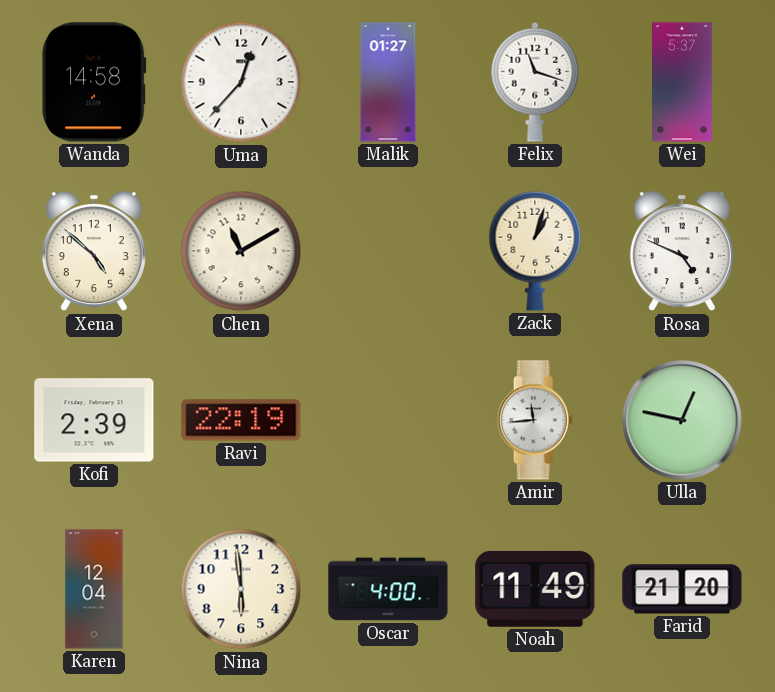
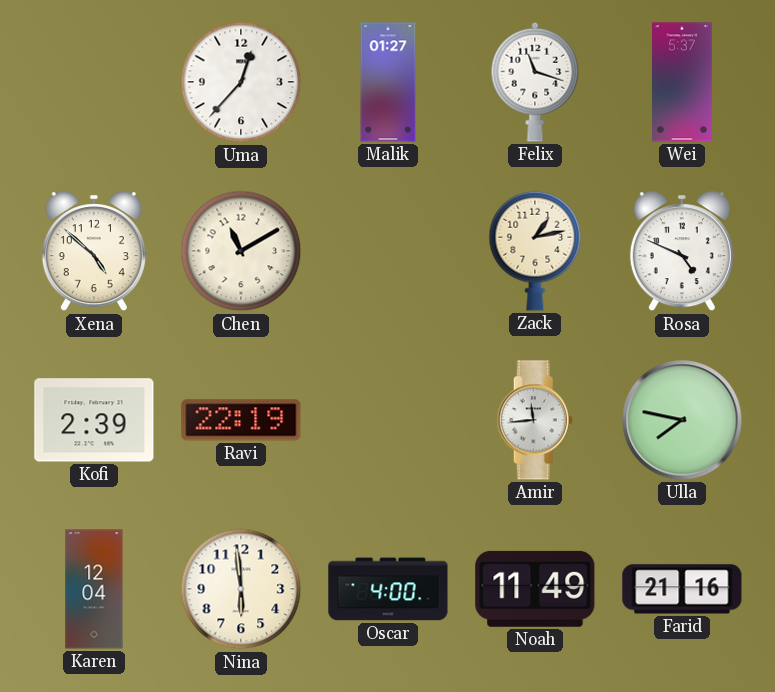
Wanda: 14:58 -> none (95, 82)
Zack: 1:03 -> 1:13 (535, 251)
Ulla: 12:47 -> 7:47 (682, 420)
Farid: 21:20 -> 21:16 (682, 589)
